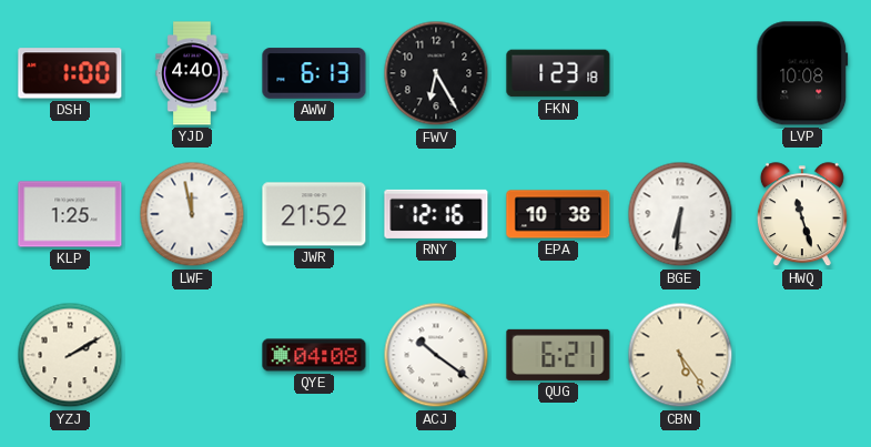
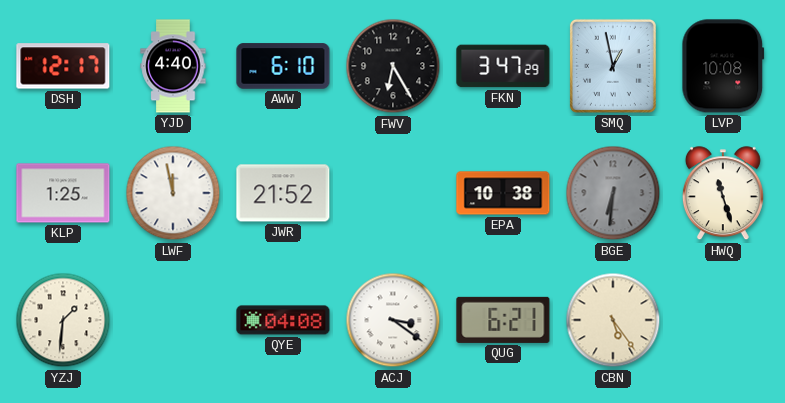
DSH: 1:00 -> 12:17 (63, 66)
AWW: 6:13 -> 6:10 (283, 66)
FKN: 1:23 -> 3:47 (503, 66)
SMQ: none -> 12:58 (613, 66)
RNY: 12:16 -> none (436, 214)
BGE dial: white -> grey (613, 193)
YZJ: 2:10 -> 1:31 (63, 320)
ACJ: 10:21 -> 3:21 (393, 320)
